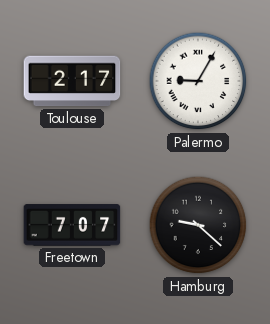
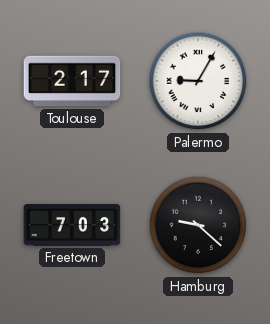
Freetown: 7:07 -> 7:03 (72, 225)
